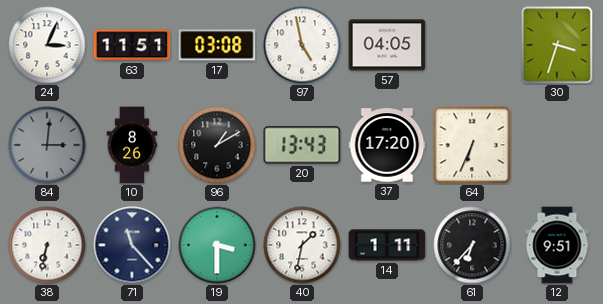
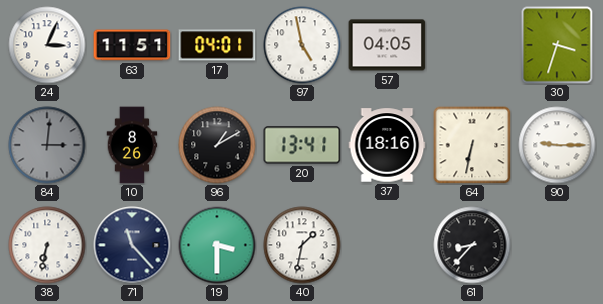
17: 03:08 -> 04:01 (217, 45)
20: 13:43 -> 13:41 (302, 145)
37: 17:20 -> 18:16 (387, 145)
64: 6:34 -> 6:32 (472, 145)
90: none -> 9:15 (557, 145)
14: 1:11 -> none (387, 245)
61: 6:37 -> 8:37 (472, 245)
12: 9:51 -> none (557, 245)
